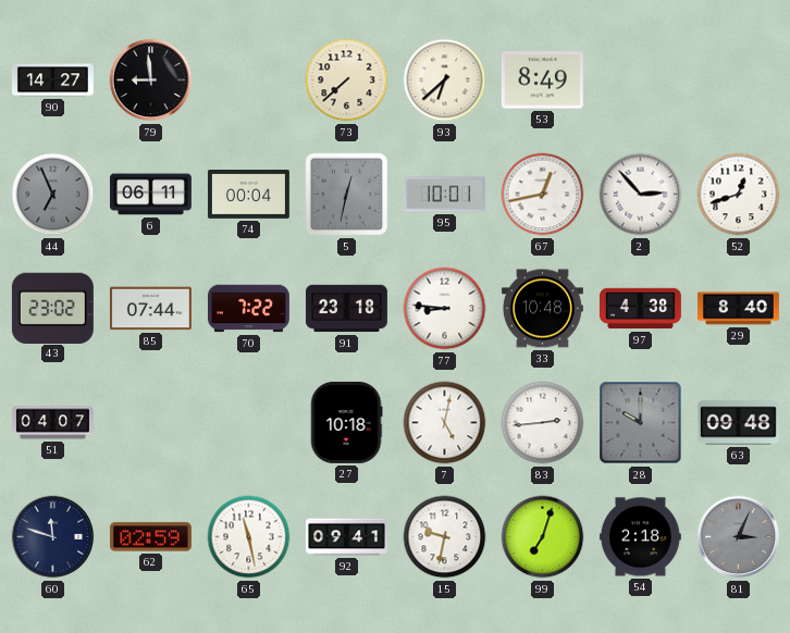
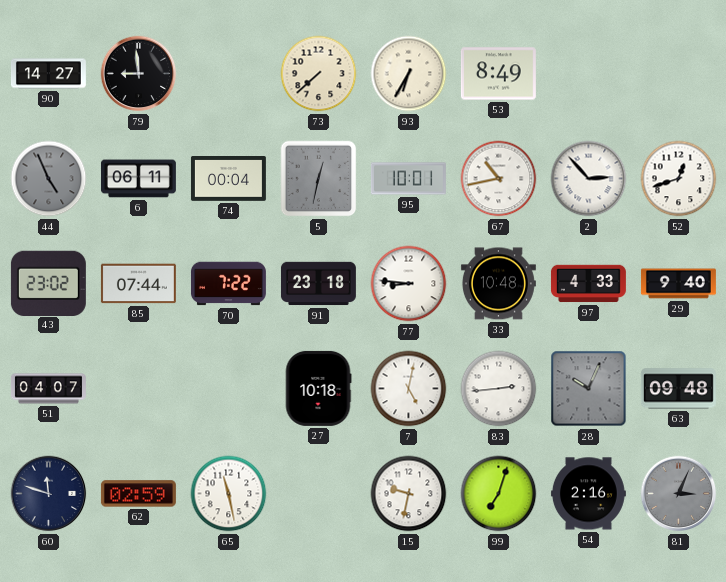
93: 6:38 -> 6:35 (409, 74)
44: 6:56 -> 4:56 (49, 179)
67: 12:43 -> 10:43 (499, 179)
97: 4:38 -> 4:33 (588, 284)
29: 8:40 -> 9:40 (678, 284)
28: 10:00 -> 10:04 (589, 389)
92: 09:41 -> none (346, 537)
54: 2:18 -> 2:16 (588, 494)
